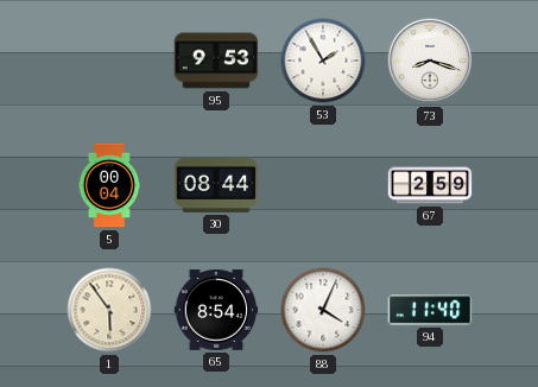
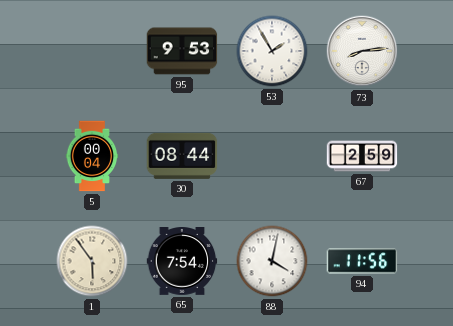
73: 8:18 -> 8:14 (362, 51)
65: 8:54 -> 7:54 (182, 262)
88: 4:04 -> 4:02 (272, 261)
94: 11:40 -> 11:56 (362, 261)
